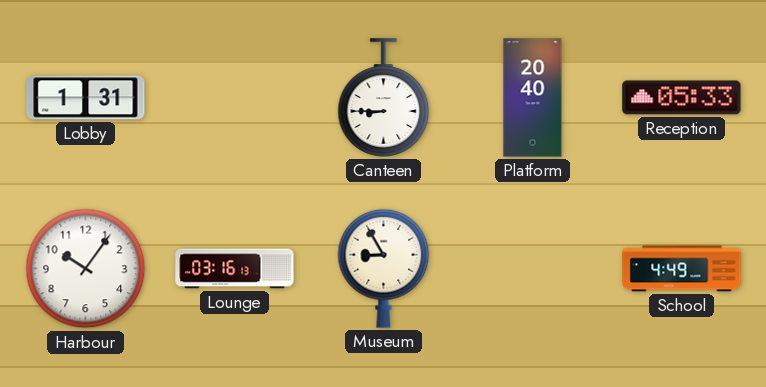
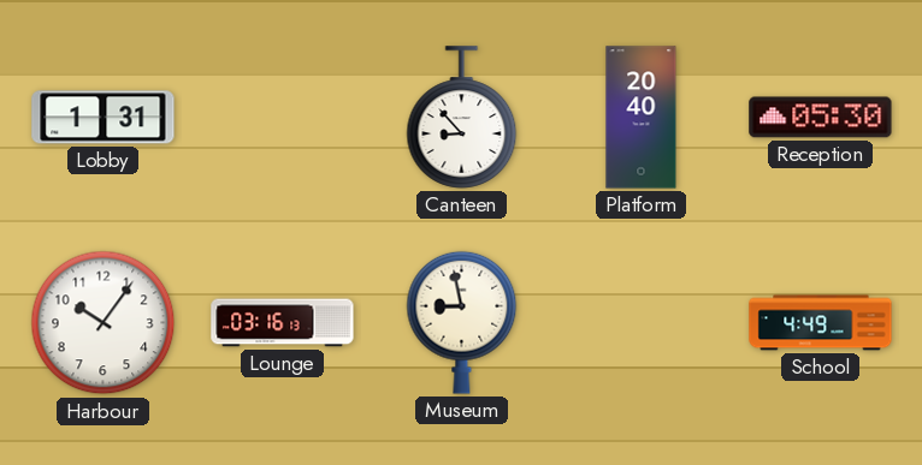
Canteen: 8:45 -> 8:53 (462, 118)
Reception: 05:33 -> 05:30 (821, 118)
Museum: 8:55 -> 8:58 (462, 322)
